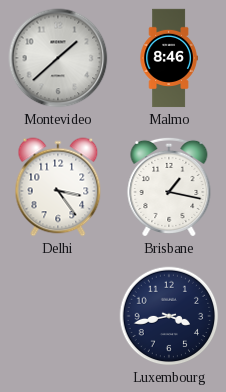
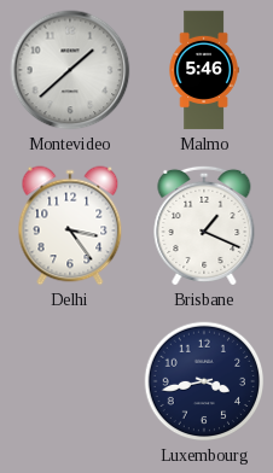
Malmo: 8:46 -> 5:46 (204, 70)
Brisbane: 1:17 -> 1:19 (204, 226)
